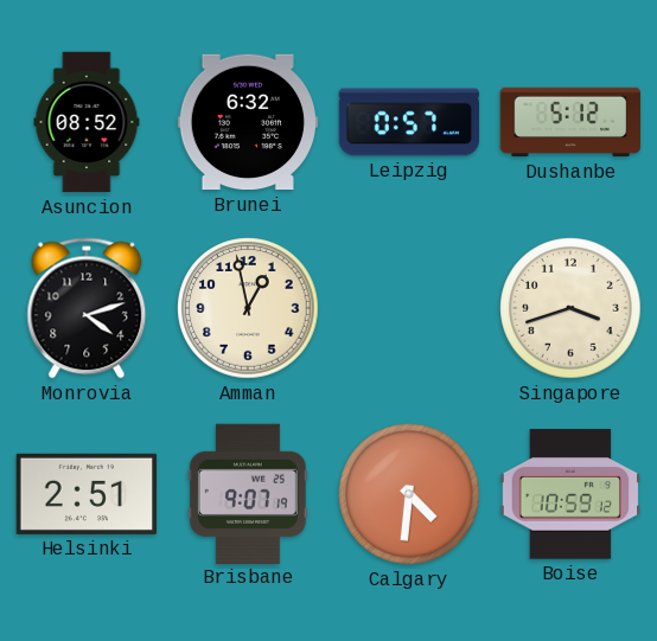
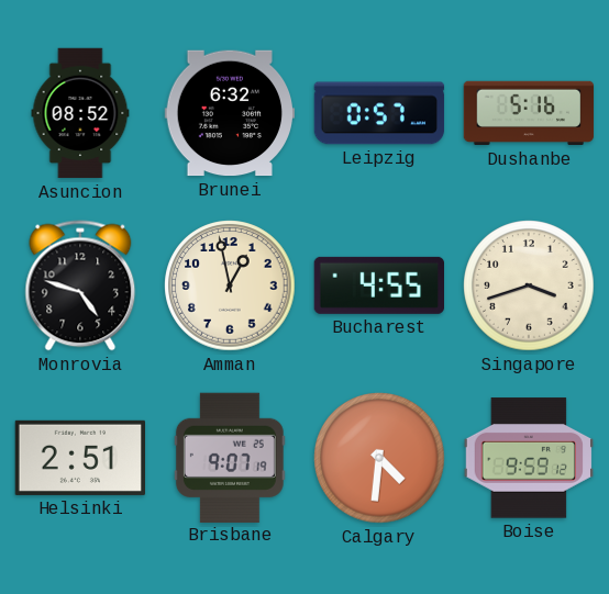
Dushanbe: 5:12 -> 5:16 (529, 113)
Monrovia: 4:12 -> 4:48 (80, 285)
Bucharest: none -> 4:55 (378, 285)
Boise: 10:59 -> 9:59 (528, 458)
